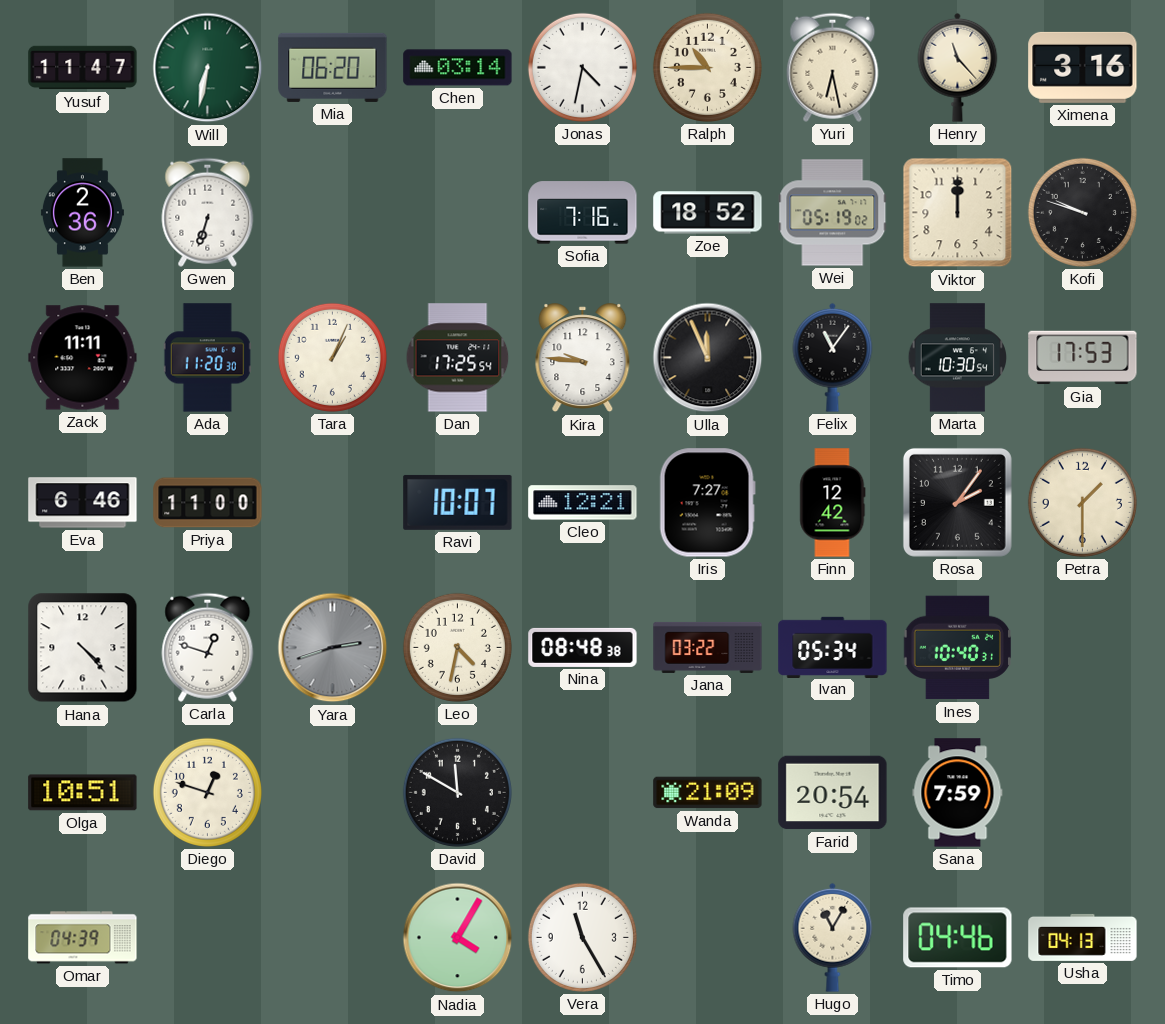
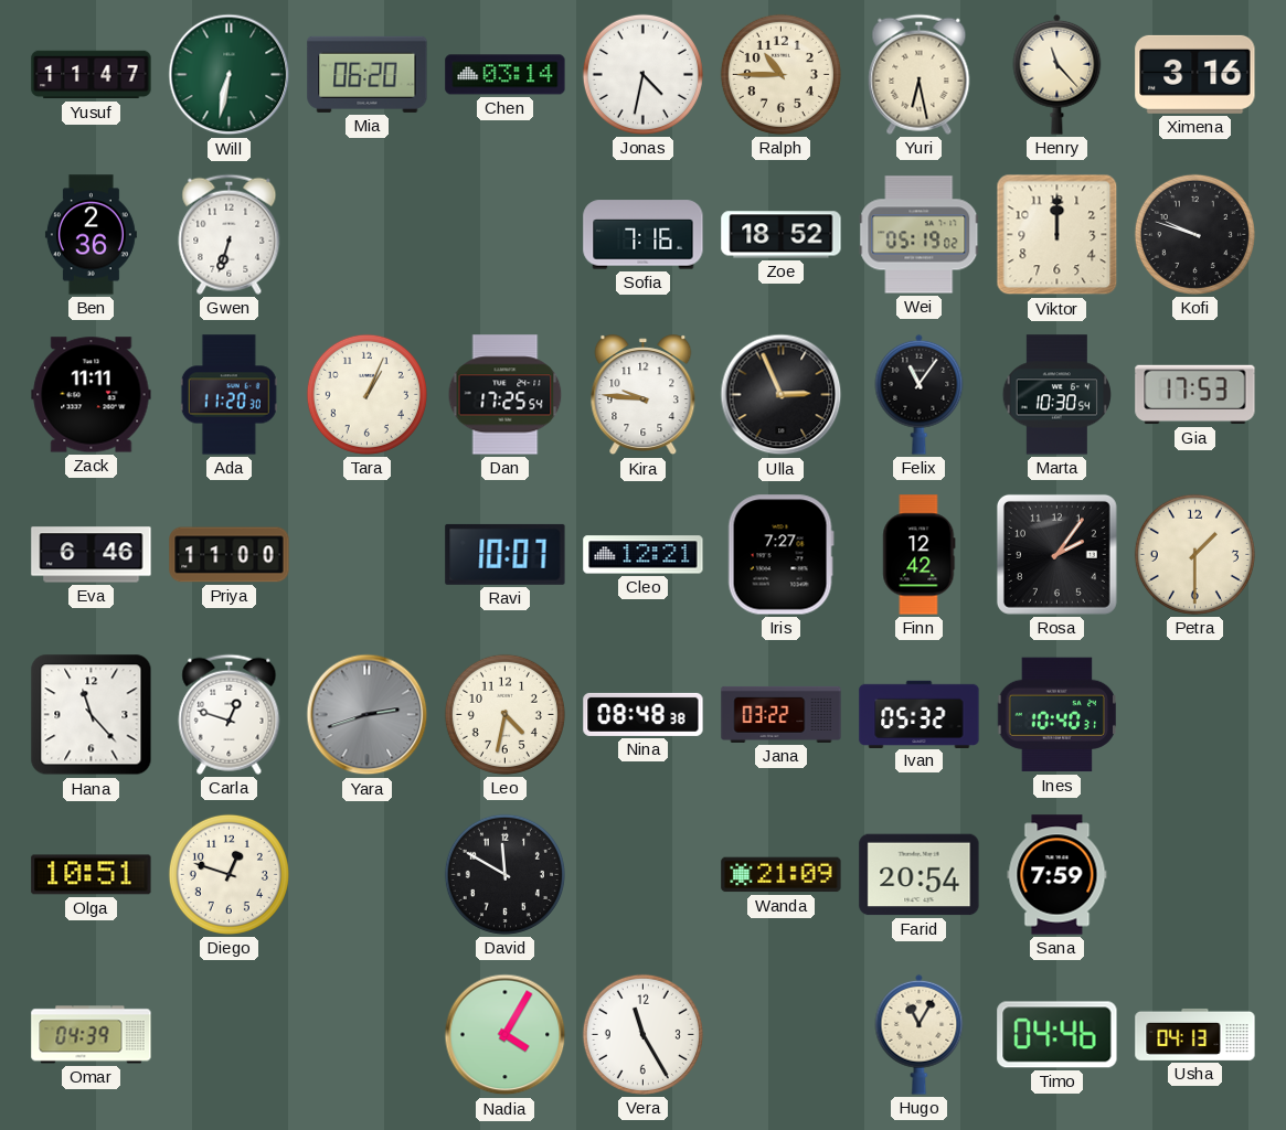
Ulla: 11:56 -> 2:56 (782, 395)
Hana: 4:23 -> 11:23 (92, 715)
Ivan: 05:34 -> 05:32 (920, 714)
